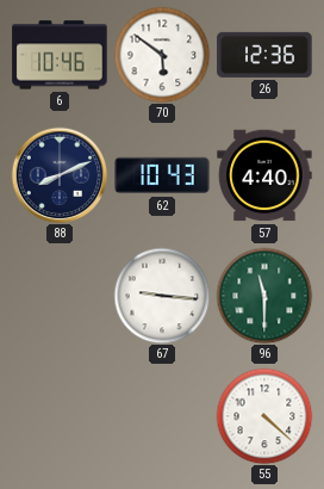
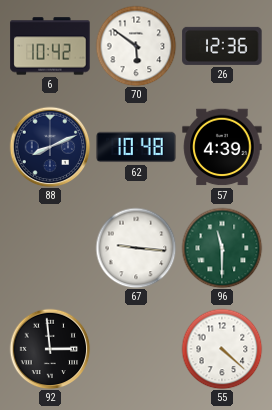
6: 10:46 -> 10:42 (50, 46)
62: 10:43 -> 10:48 (136, 147)
57: 4:40 -> 4:39 (222, 147)
92: none -> 2:59 (50, 349)
